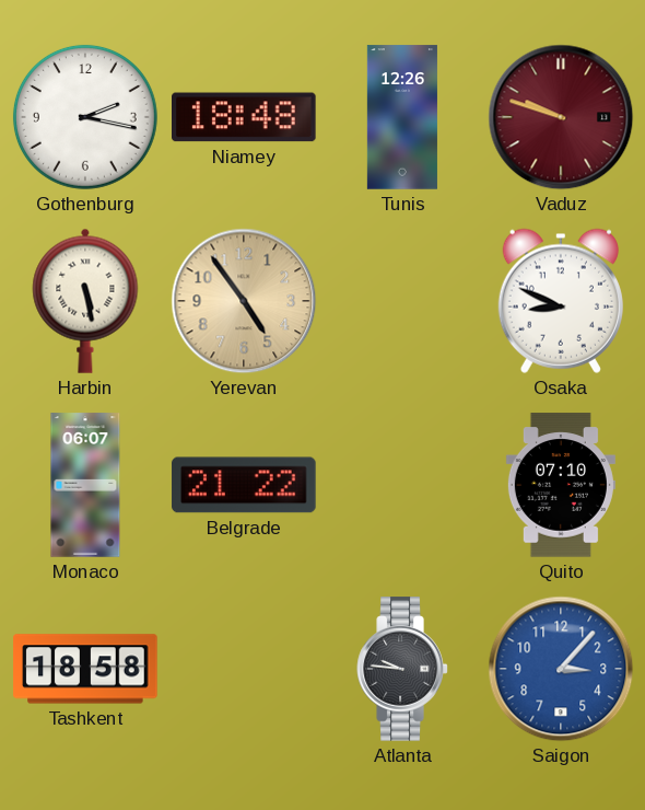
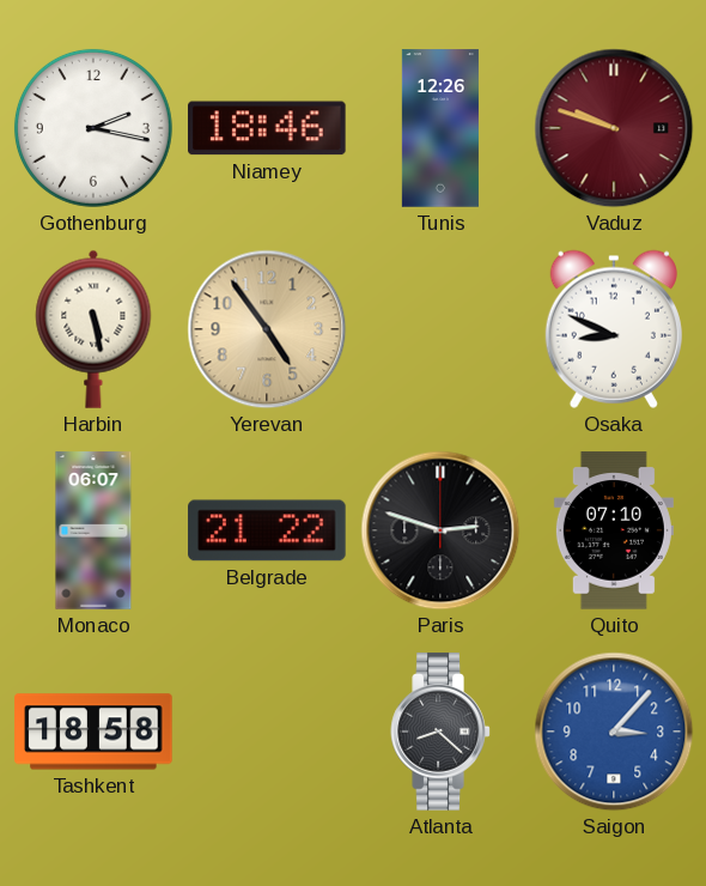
Niamey: 18:48 -> 18:46 (268, 128)
Paris: none -> 2:48 (440, 530)
Atlanta: 9:46 -> 8:22 (440, 732)
